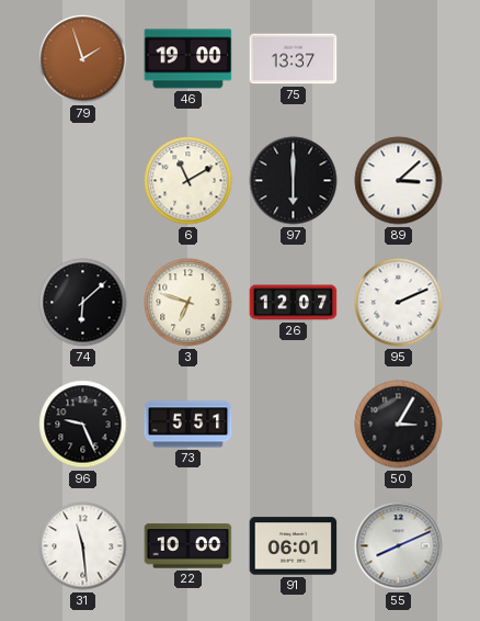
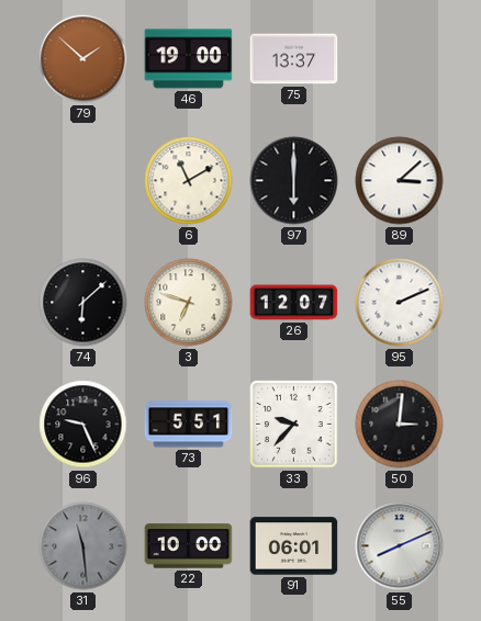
79: 1:57 -> 1:52 (83, 59)
33: none -> 9:37 (294, 425)
50: 3:05 -> 3:01 (400, 425)
31 dial: white -> grey (83, 546)
